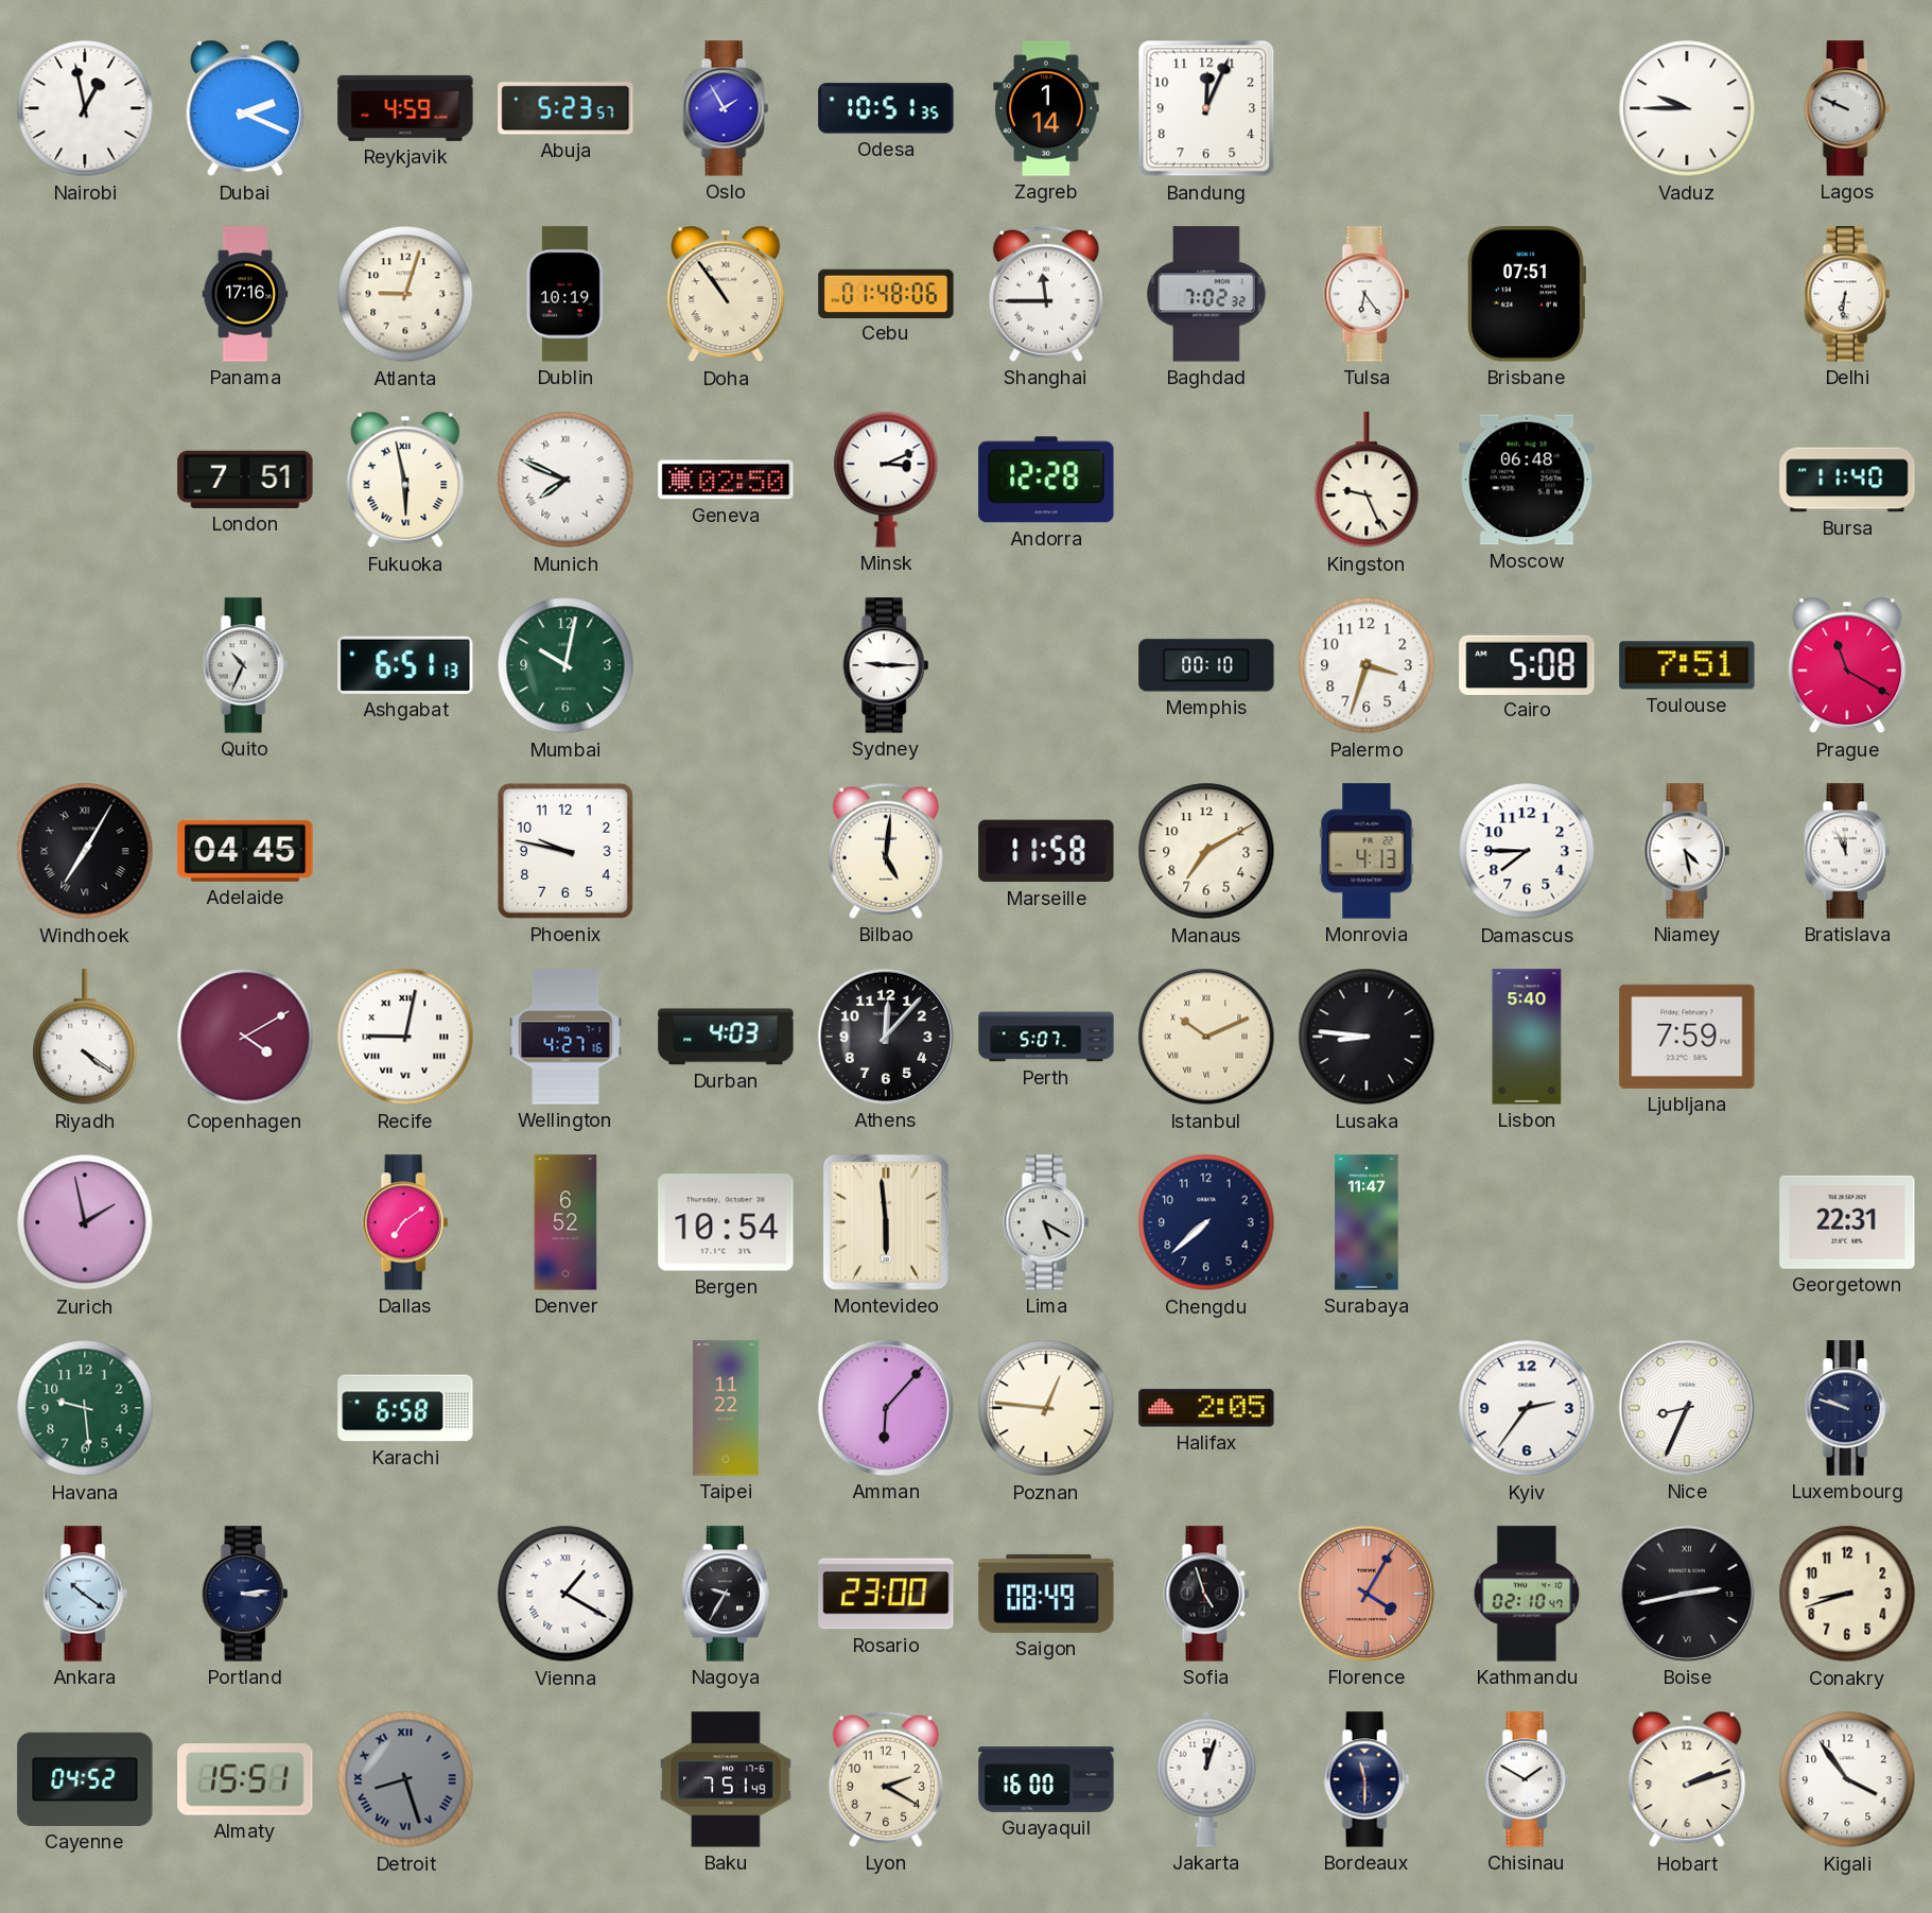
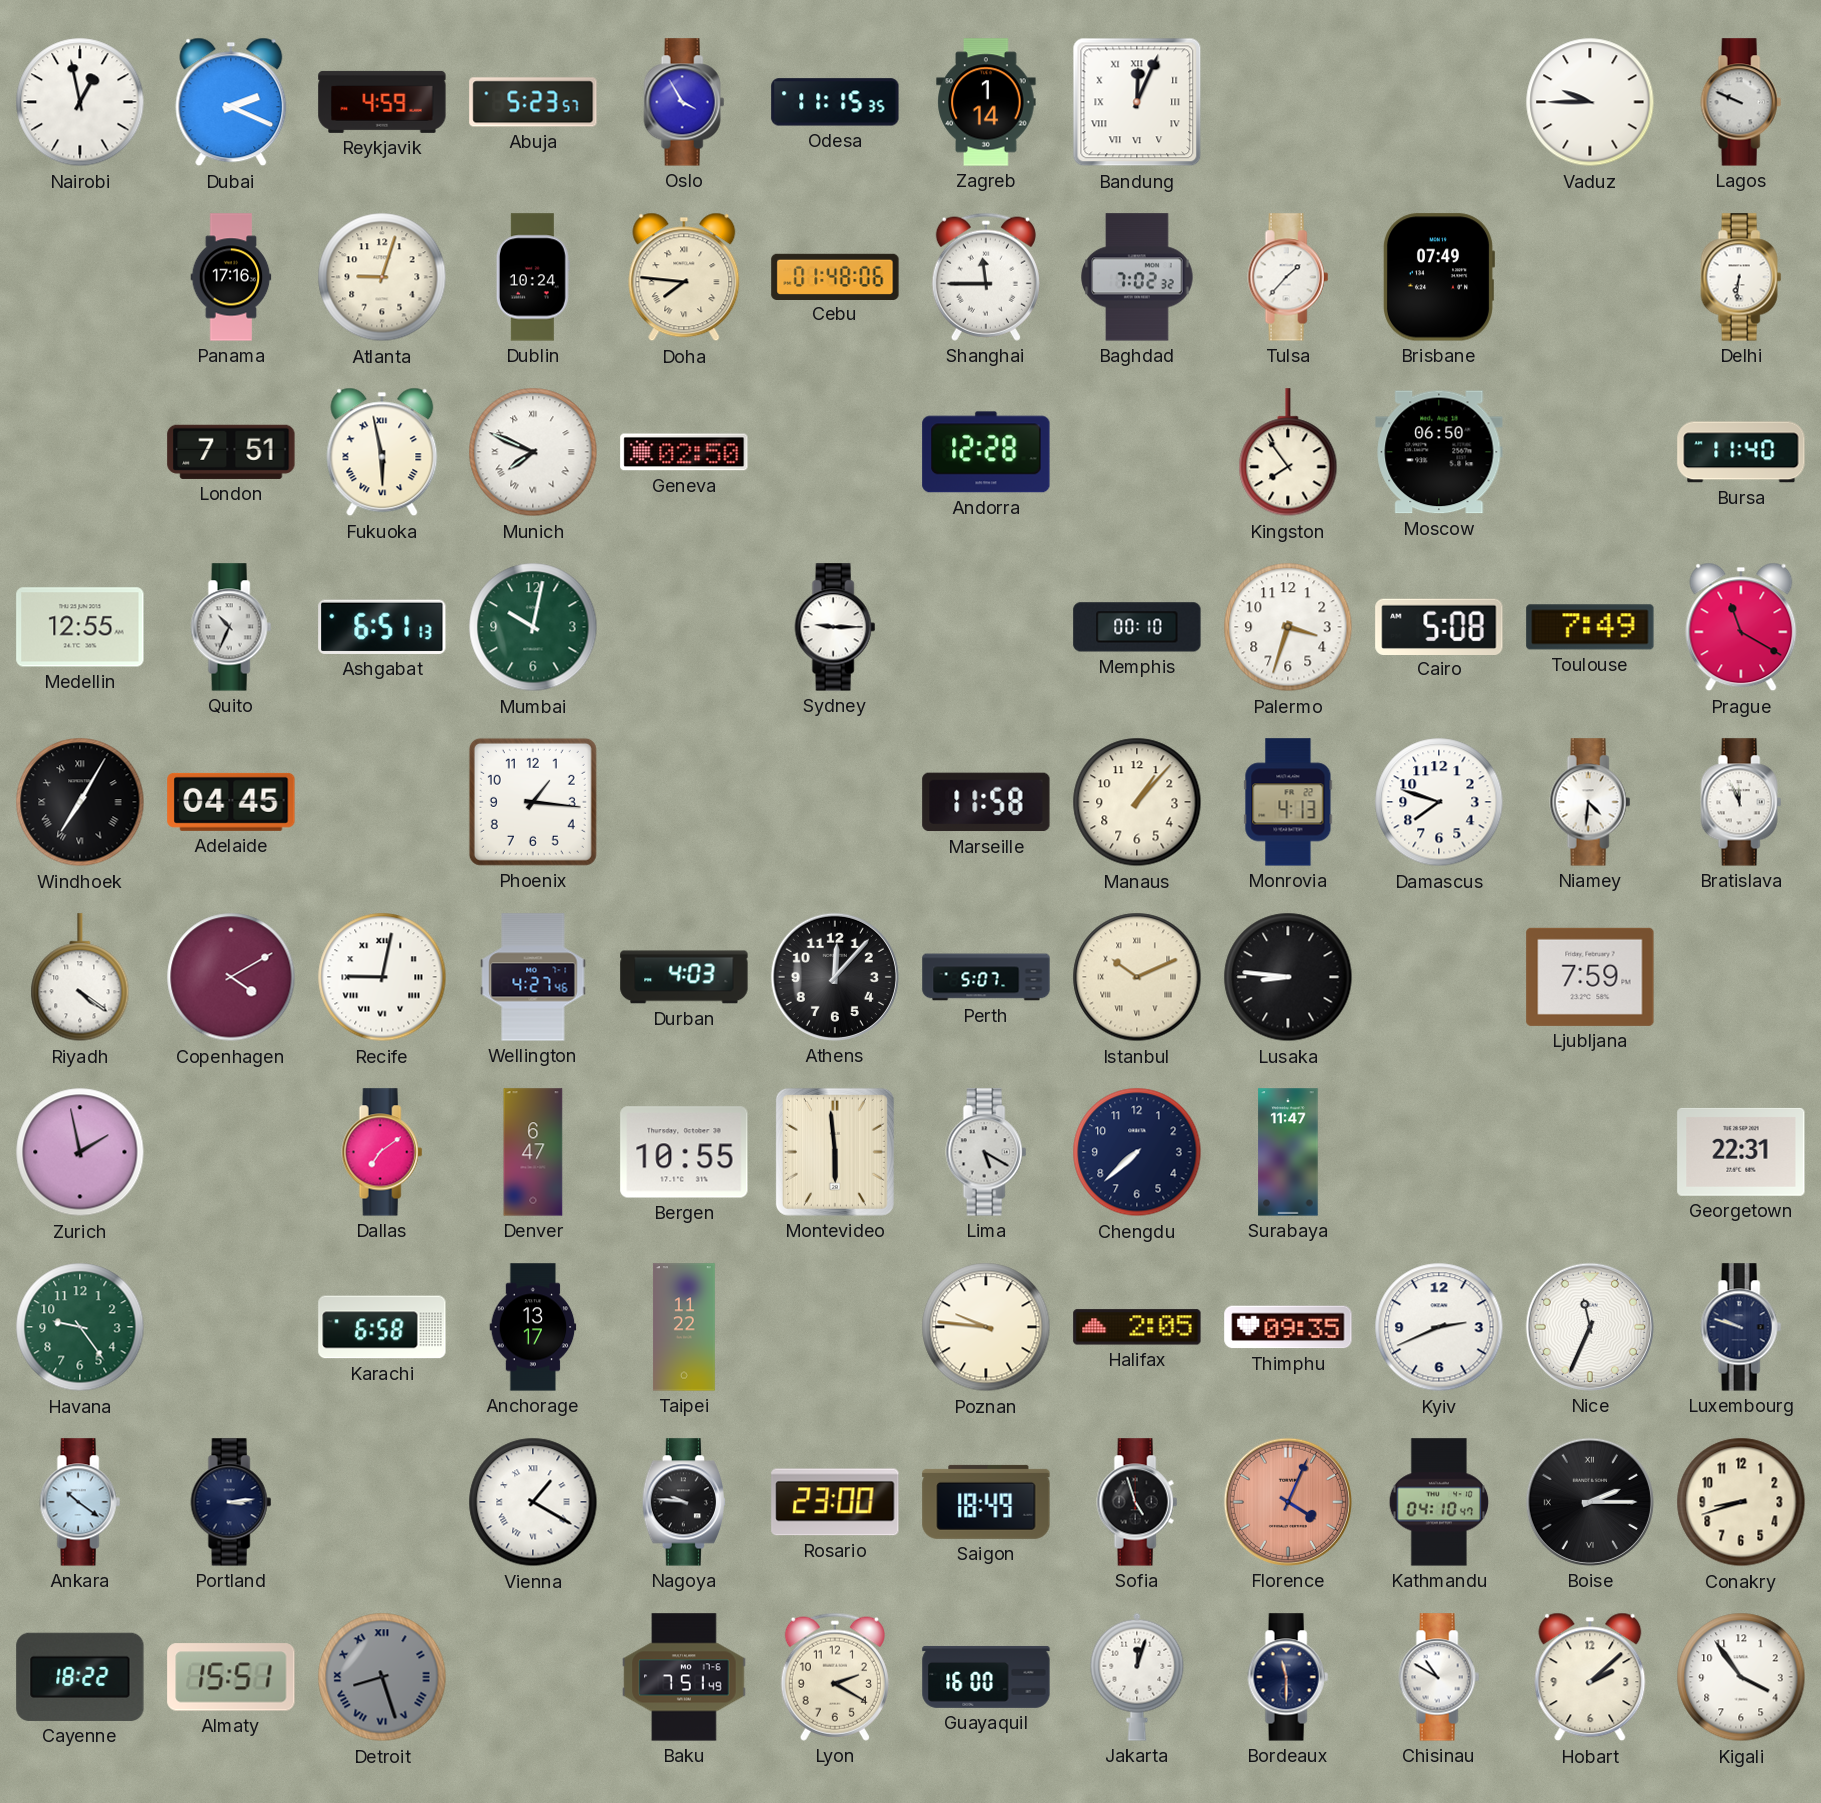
Oslo: 1:55 -> 3:55 (684, 102)
Odesa: 10:51 -> 11:15 (835, 102)
Bandung numerals: Arabic -> Roman (1137, 102)
Dublin: 10:19 -> 10:24 (533, 277)
Doha: 10:54 -> 7:46 (684, 277)
Tulsa: 6:24 -> 1:37 (1288, 277)
Brisbane: 07:51 -> 07:49 (1438, 277)
Minsk: 3:11 -> none (886, 480)
Kingston: 9:26 -> 7:54 (1288, 453)
Moscow: 06:48 -> 06:50 (1439, 452)
Medellin: none -> 12:55 (80, 627)
Toulouse: 7:51 -> 7:49 (1590, 627)
Phoenix: 9:47 -> 1:16 (533, 802)
Bilbao: 5:01 -> none (886, 851)
Manaus: 7:10 -> 1:07 (1137, 802)
Damascus: 7:45 -> 7:48 (1439, 802)
Niamey: 4:28 -> 4:31 (1590, 802)
Wellington: 4:27:16 -> 4:27:46 (533, 977)
Lisbon: 5:40 -> none (1527, 1037)
Denver: 6:52 -> 6:47 (533, 1152)
Bergen: 10:54 -> 10:55 (684, 1152)
Havana: 9:29 -> 9:24 (80, 1327)
Anchorage: none -> 13:17 (533, 1327)
Amman: 6:07 -> none (886, 1408)
Poznan: 12:46 -> 9:46 (986, 1327)
Thimphu: none -> 09:35 (1288, 1327)
Kyiv: 2:36 -> 2:41 (1439, 1327)
Nice: 8:34 -> 11:34 (1590, 1327)
Nagoya: 9:35 -> 9:46 (683, 1502)
Saigon: 08:49 -> 18:49 (986, 1502)
Florence: 4:05 -> 4:04 (1288, 1502)
Kathmandu: 02:10 -> 04:10 (1439, 1502)
Boise: 2:43 -> 2:15 (1590, 1502)
Cayenne: 04:52 -> 18:22 (80, 1677)
Chisinau: 1:50 -> 10:50 (1439, 1677)
Hobart: 2:12 -> 2:08 (1590, 1677)
